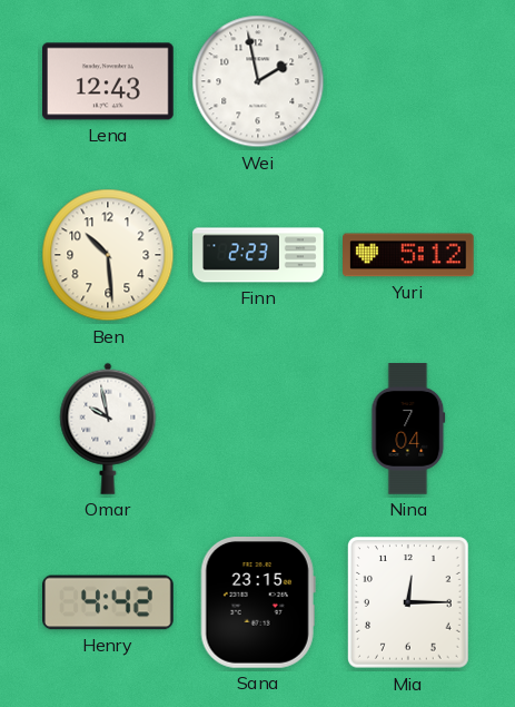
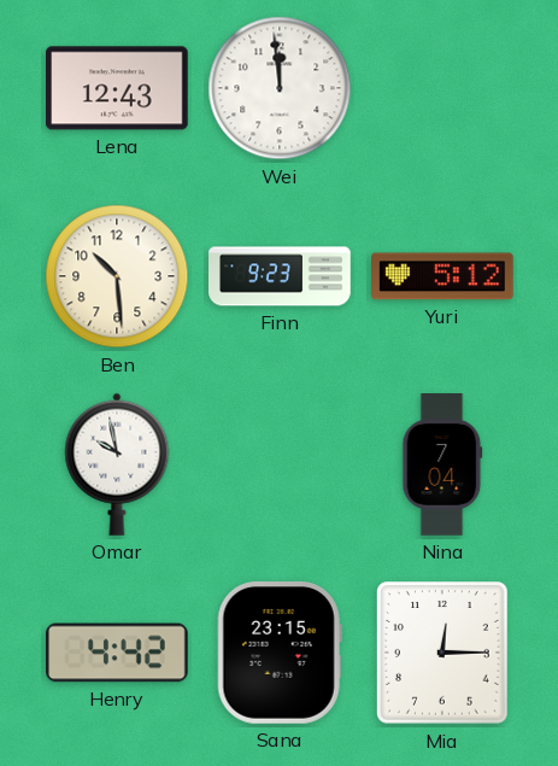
Wei: 1:58 -> 11:59 (280, 88)
Finn: 2:23 -> 9:23 (280, 276)
